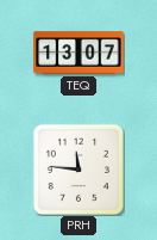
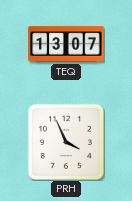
PRH: 11:46 -> 3:56 (66, 142)
